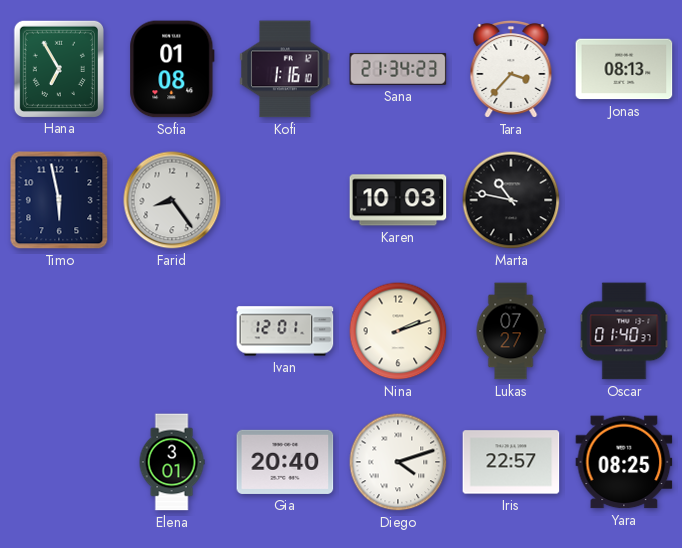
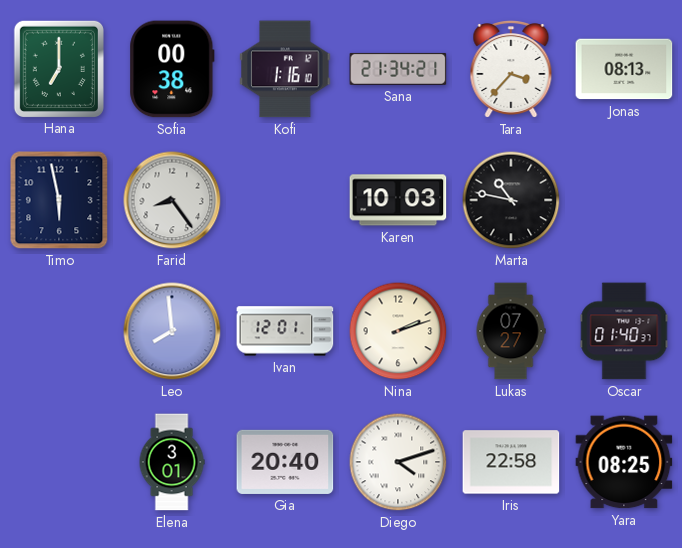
Hana: 6:55 -> 7:00 (59, 68)
Sofia: 01:08 -> 00:38 (172, 69)
Sana: 21:34:23 -> 21:34:21 (398, 69)
Leo: none -> 7:59 (172, 331)
Iris: 22:57 -> 22:58 (511, 462)
